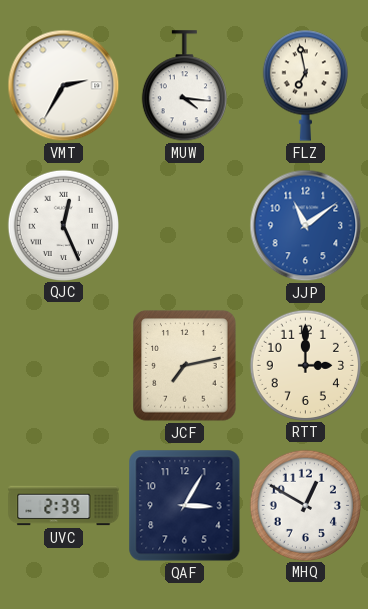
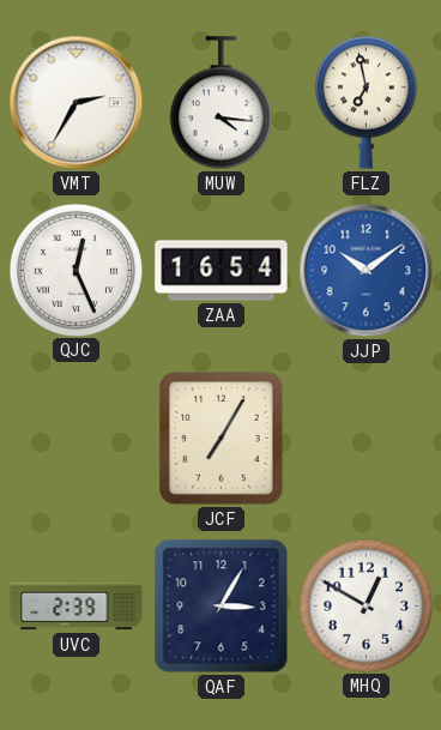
ZAA: none -> 16:54 (222, 271)
JJP: 11:09 -> 10:09 (367, 271)
JCF: 7:13 -> 7:05 (222, 439)
RTT: 3:00 -> none (305, 365)
